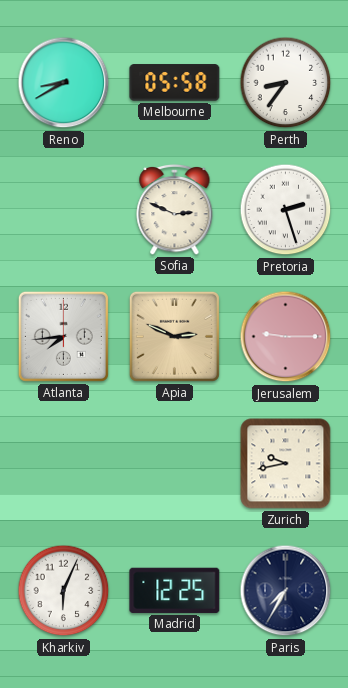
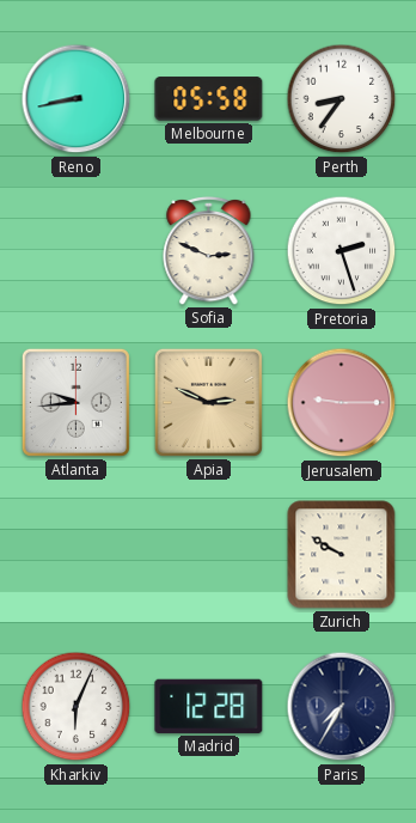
Reno: 8:40 -> 8:43 (77, 99)
Atlanta: 7:44 -> 9:44 (75, 402)
Zurich: 9:43 -> 9:50 (342, 555)
Madrid: 12:25 -> 12:28 (209, 706)
